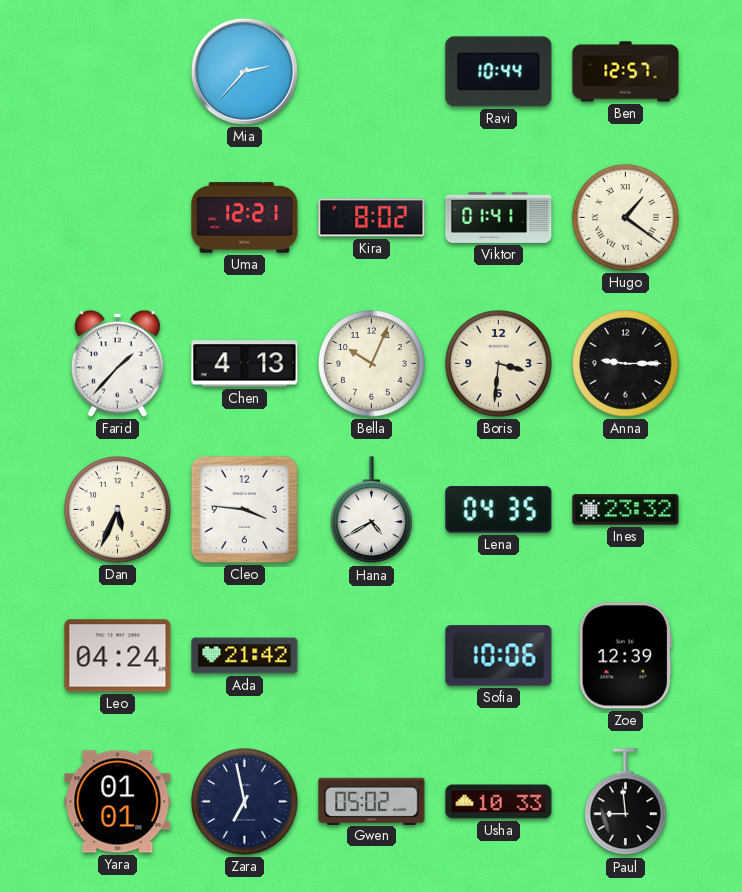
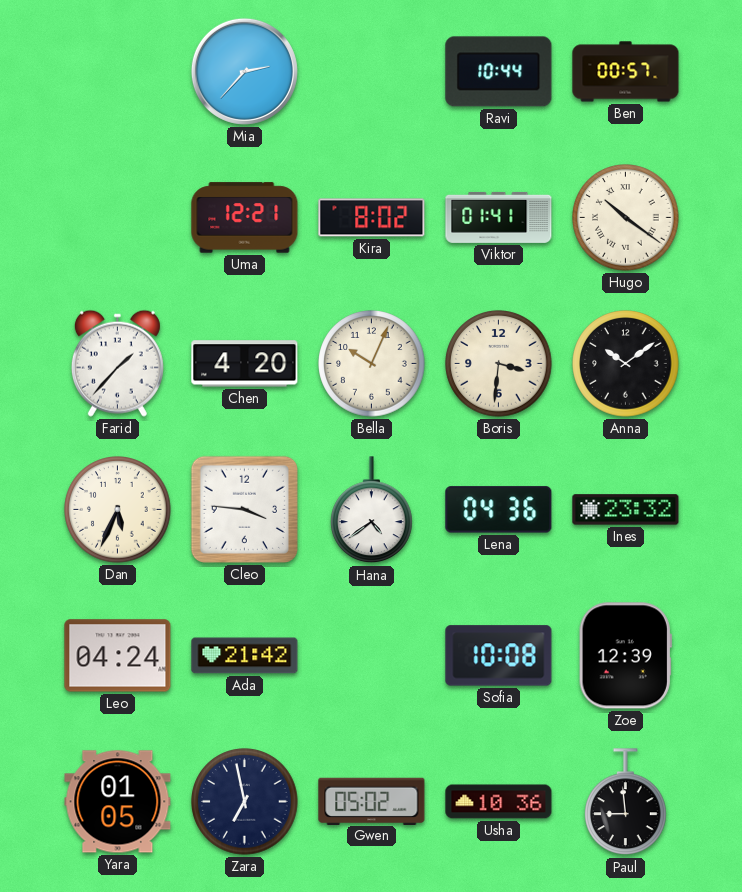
Ben: 12:57 -> 00:57 (626, 72)
Hugo: 1:21 -> 10:21 (626, 218)
Chen: 4:13 -> 4:20 (245, 364)
Anna: 9:15 -> 10:09 (626, 364)
Hana: 4:40 -> 4:39 (372, 510)
Lena: 04:35 -> 04:36 (499, 510)
Sofia: 10:06 -> 10:08 (499, 656)
Yara: 01:01 -> 01:05 (118, 802)
Usha: 10:33 -> 10:36 (499, 802)
